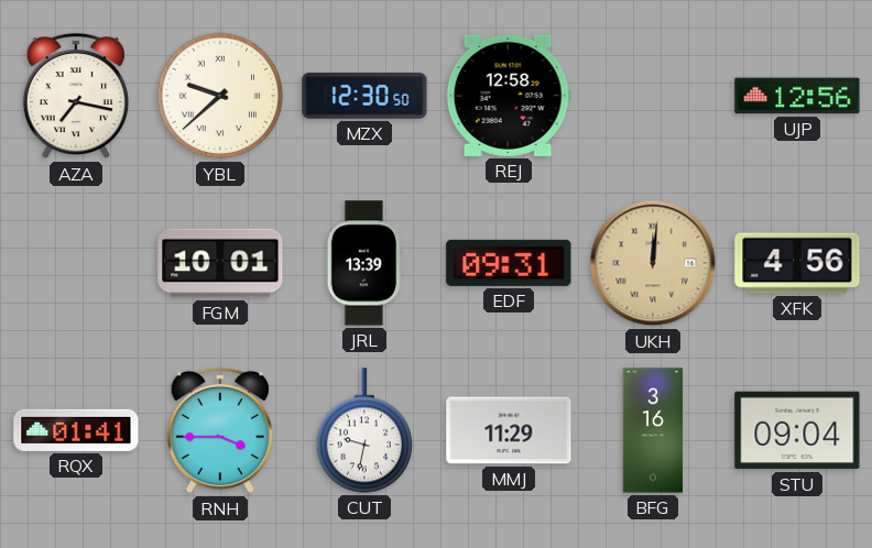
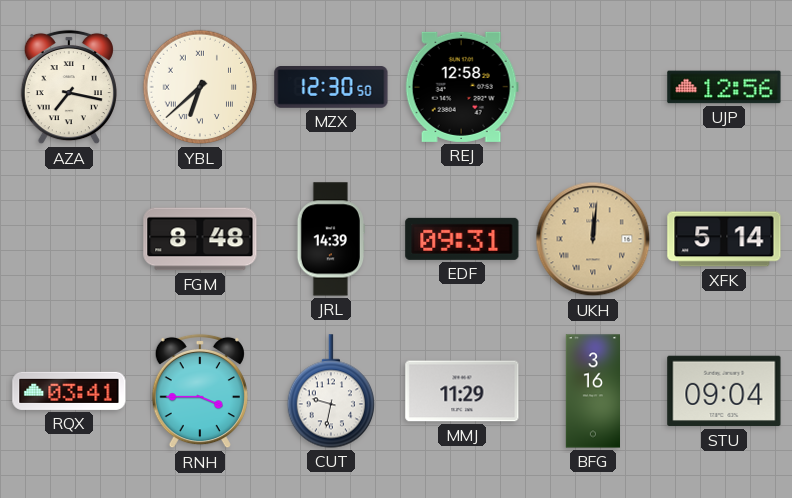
YBL: 9:38 -> 6:38 (200, 87)
FGM: 10:01 -> 8:48 (200, 239)
JRL: 13:39 -> 14:39 (331, 239)
XFK: 4:56 -> 5:14 (724, 239)
RQX: 01:41 -> 03:41 (69, 391)
